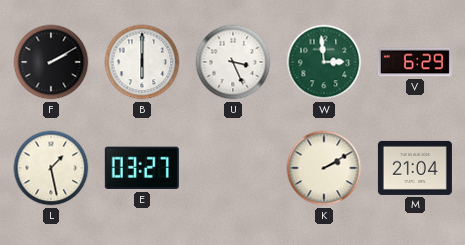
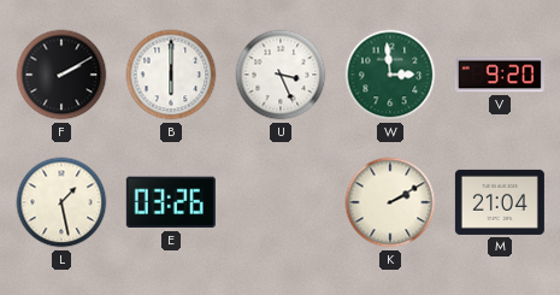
V: 6:29 -> 9:20 (500, 75)
E: 03:27 -> 03:26 (171, 202)
